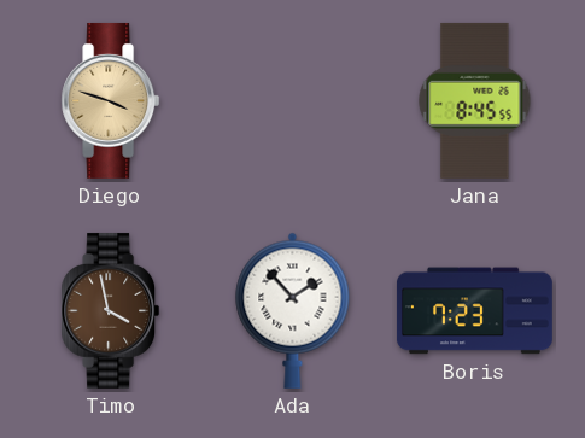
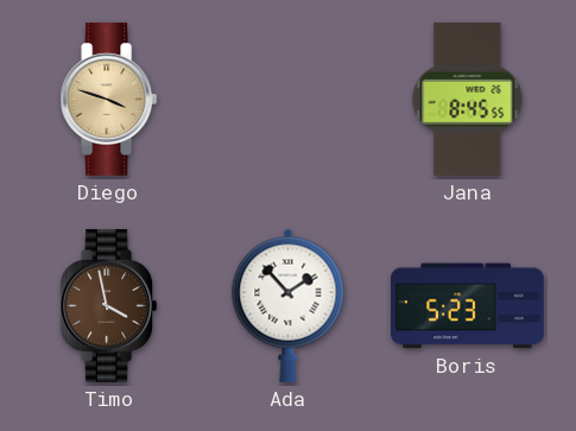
Boris: 7:23 -> 5:23 (468, 306)
